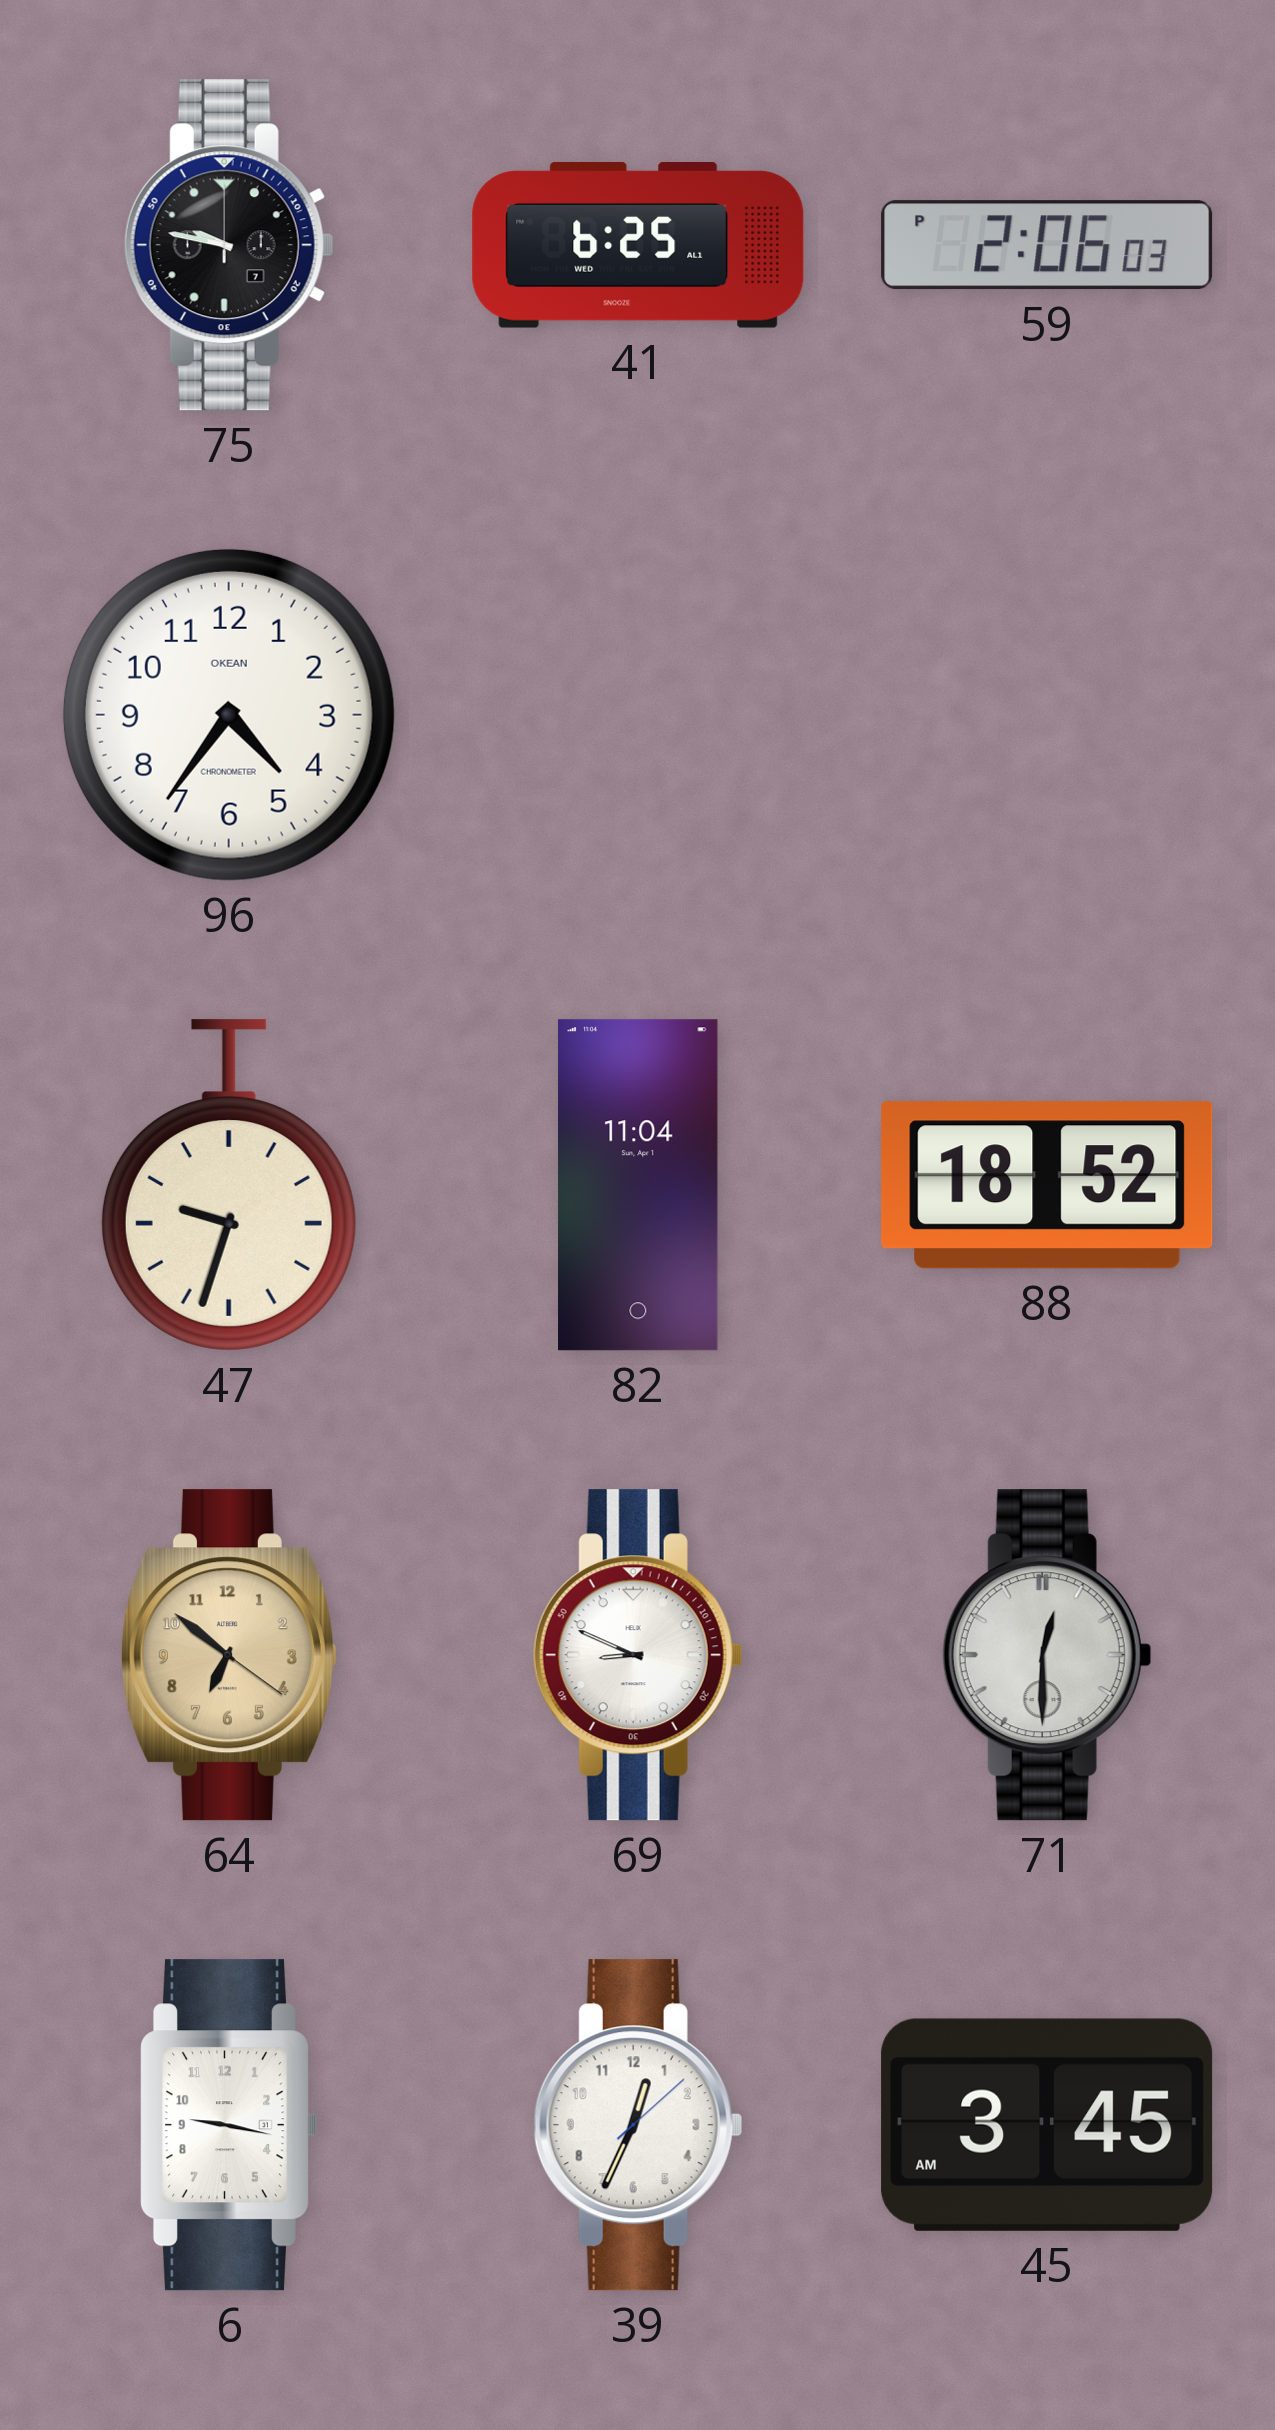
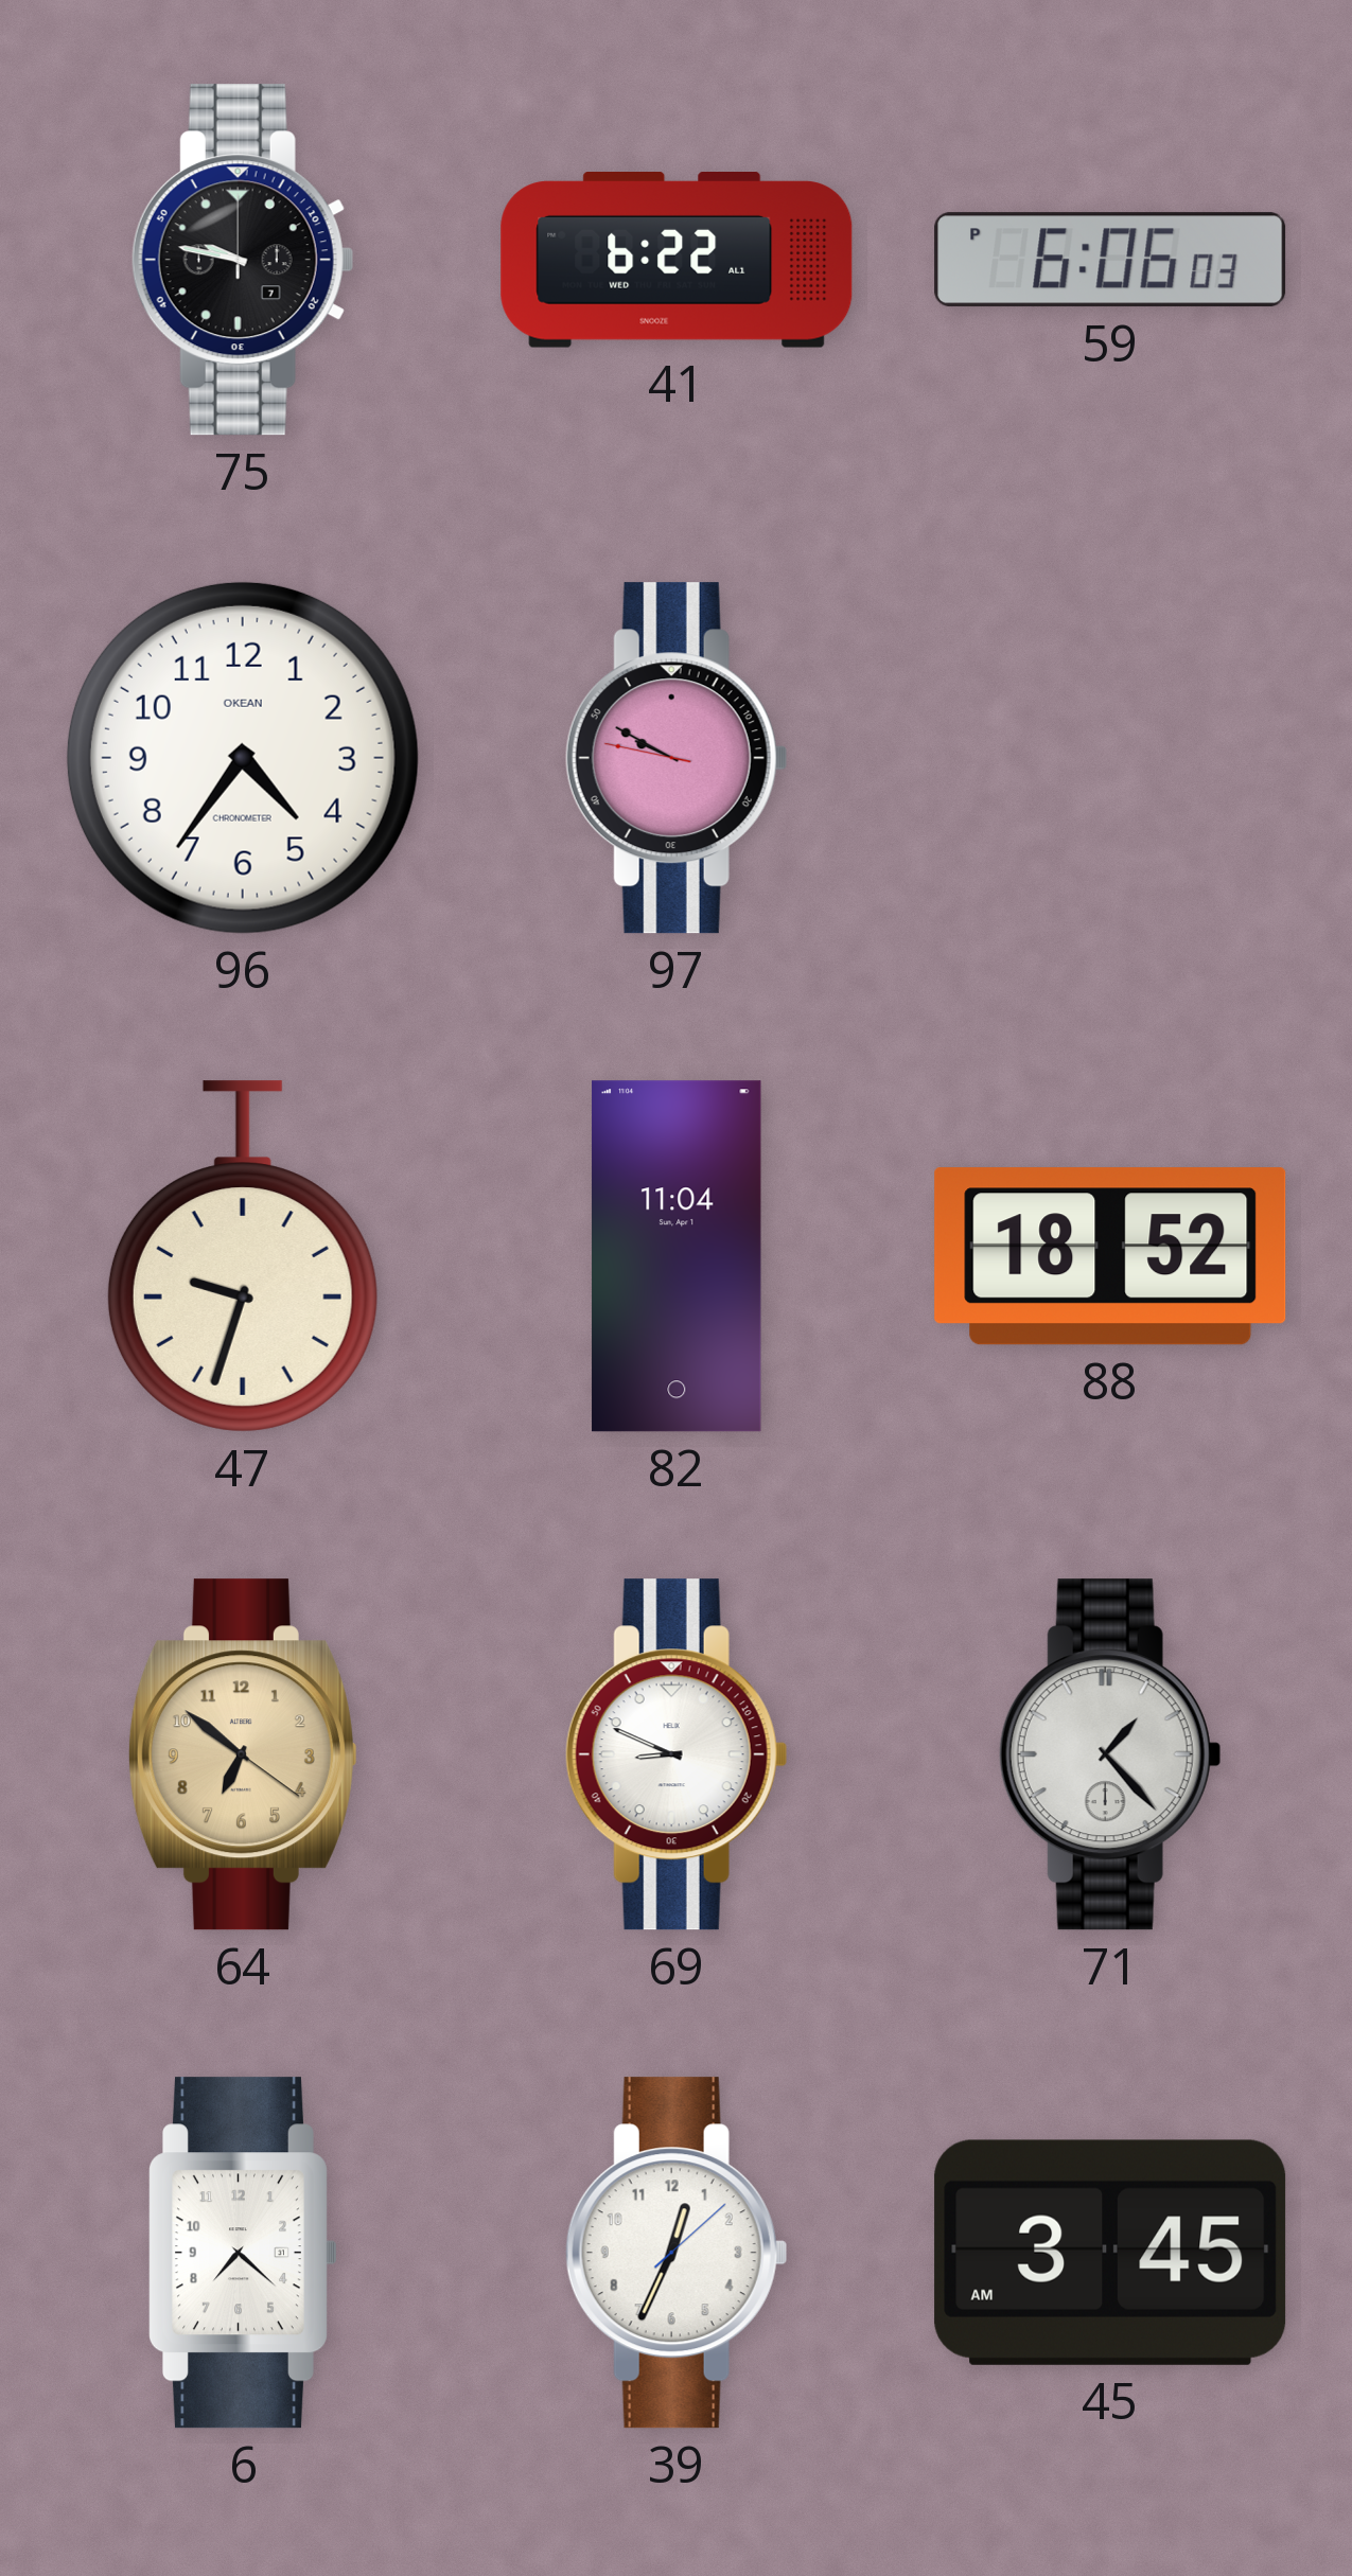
41: 6:25 -> 6:22 (677, 261)
59: 2:06 -> 6:06 (1110, 260)
97: none -> 9:49 (677, 758)
71: 12:30 -> 1:23 (1110, 1754)
6: 9:17 -> 7:22 (242, 2253)
